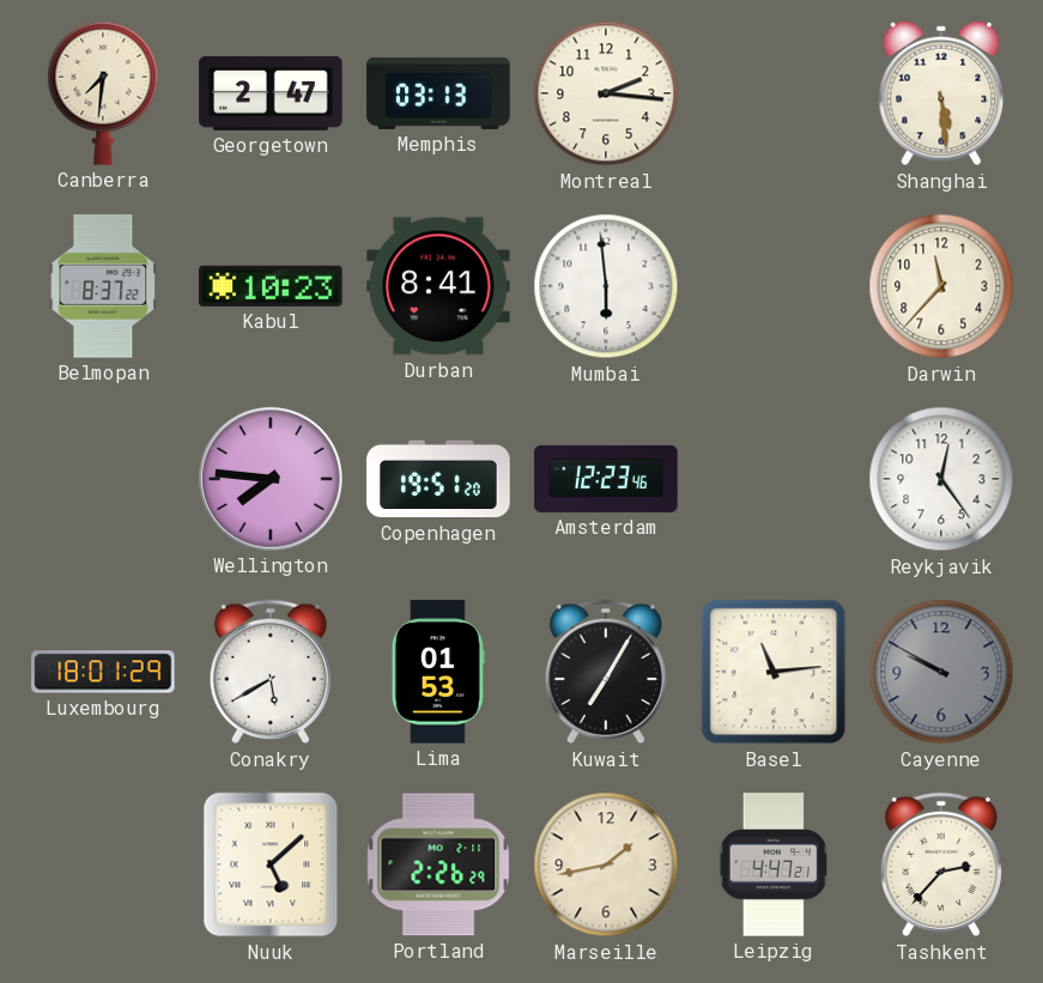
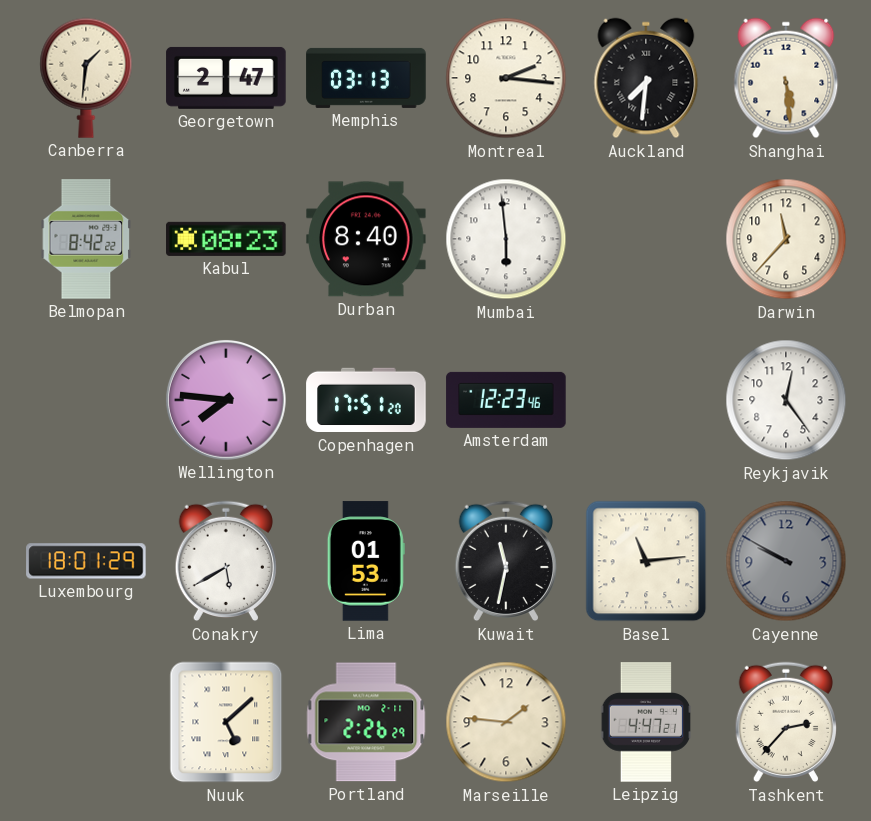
Canberra: 7:31 -> 1:31 (86, 78)
Auckland: none -> 7:31 (646, 78)
Belmopan: 8:37 -> 8:42 (86, 239)
Kabul: 10:23 -> 08:23 (226, 239)
Durban: 8:41 -> 8:40 (366, 239)
Copenhagen: 19:51 -> 17:51 (366, 400)
Kuwait: 7:05 -> 11:32 (506, 561)
Marseille: 1:43 -> 1:46 (506, 722)
